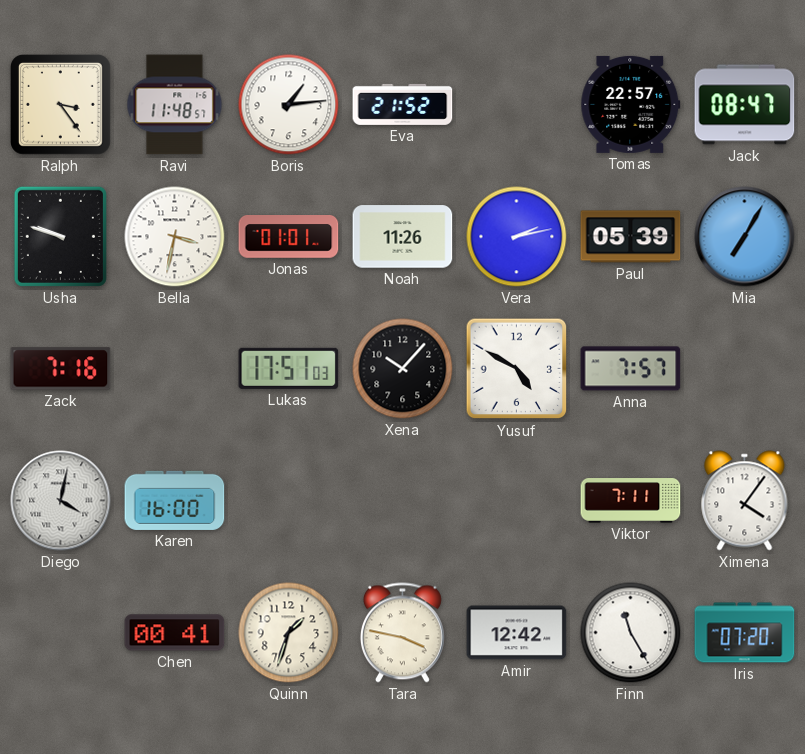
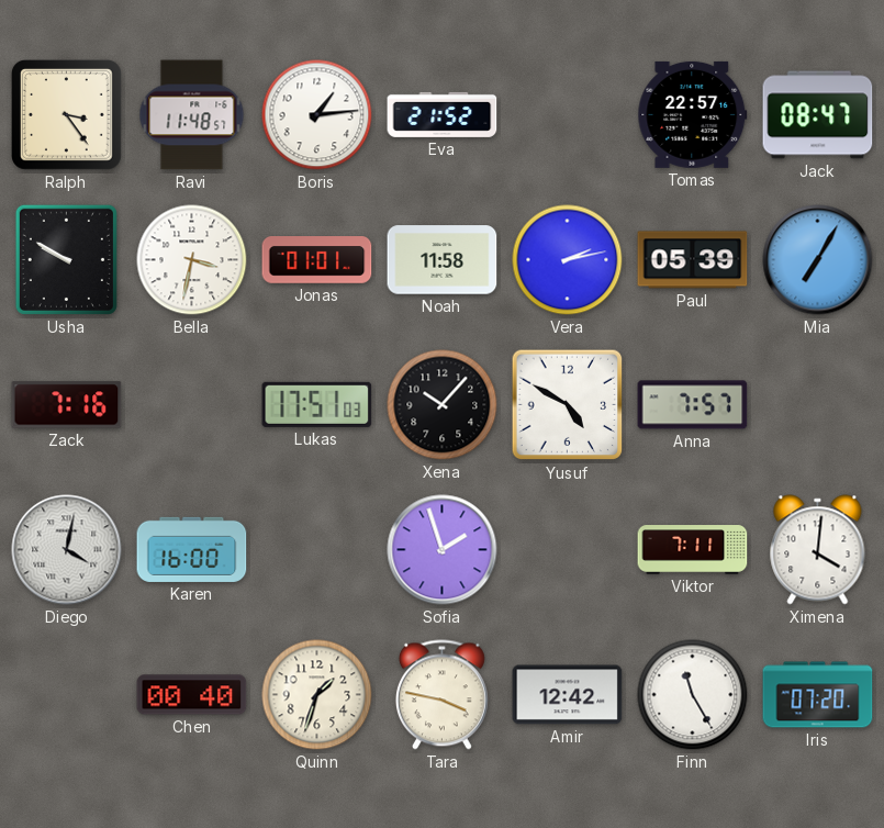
Usha: 9:48 -> 9:50 (66, 259)
Noah: 11:26 -> 11:58 (443, 260)
Sofia: none -> 1:57 (443, 550)
Ximena: 4:06 -> 4:01 (818, 550)
Chen: 00:41 -> 00:40 (192, 695)
